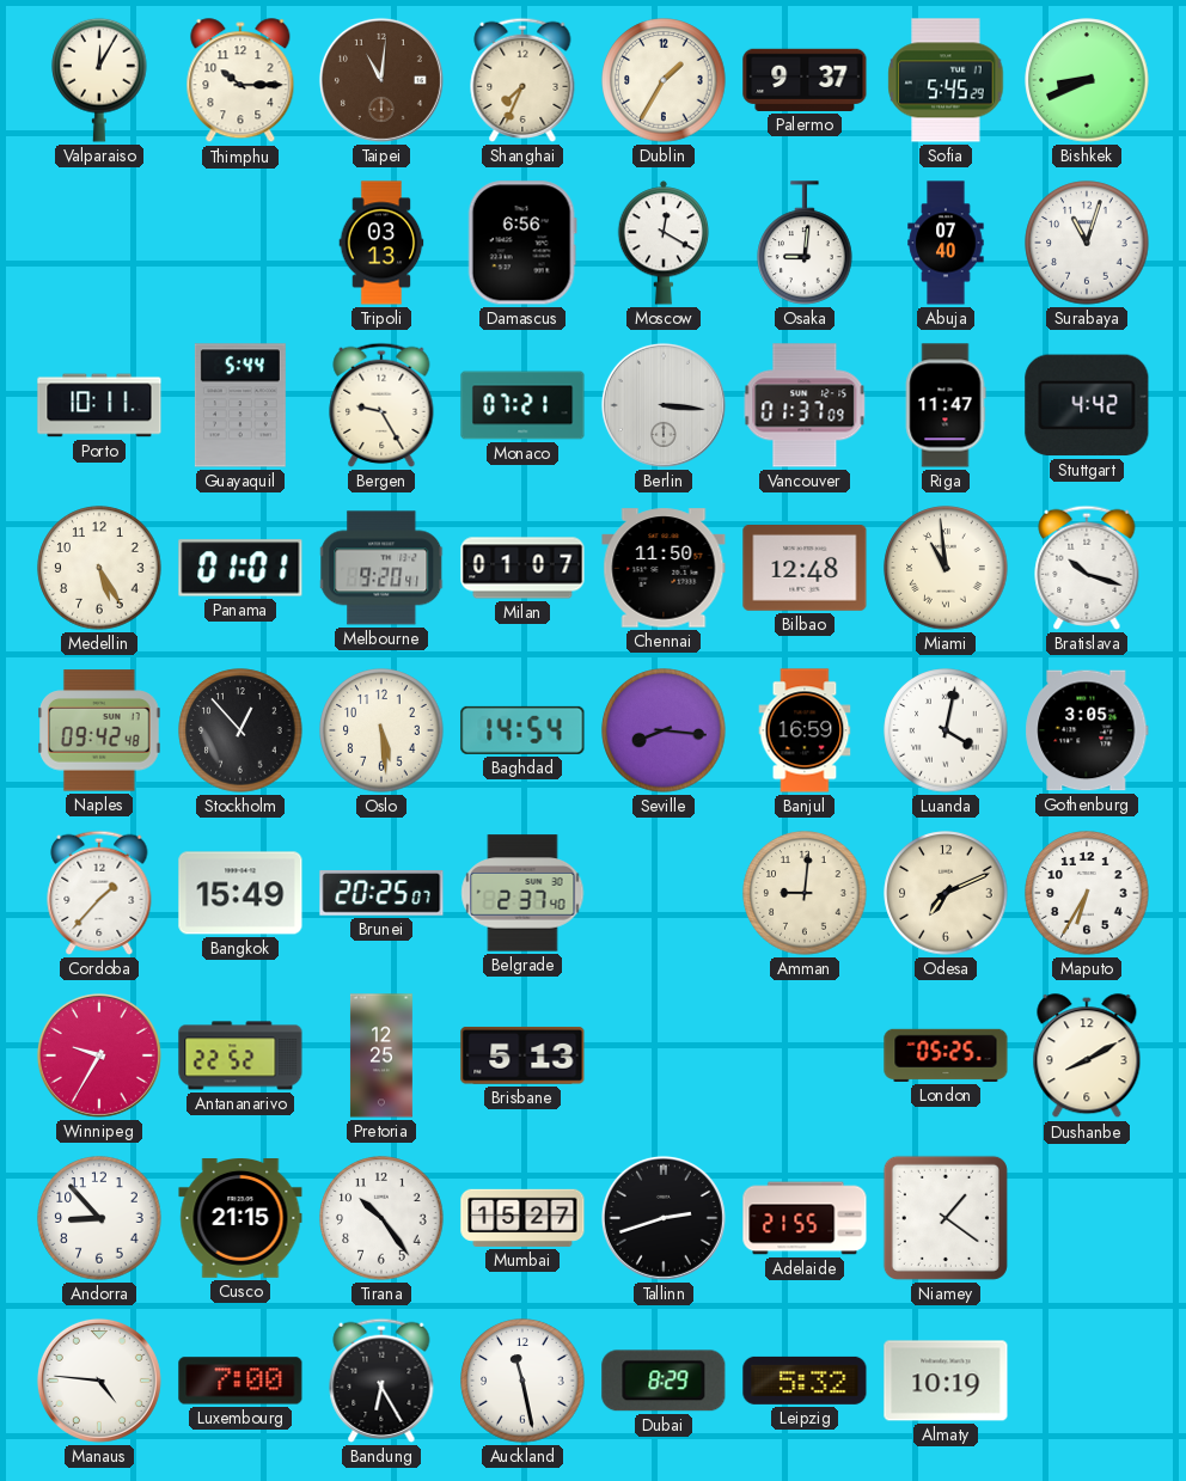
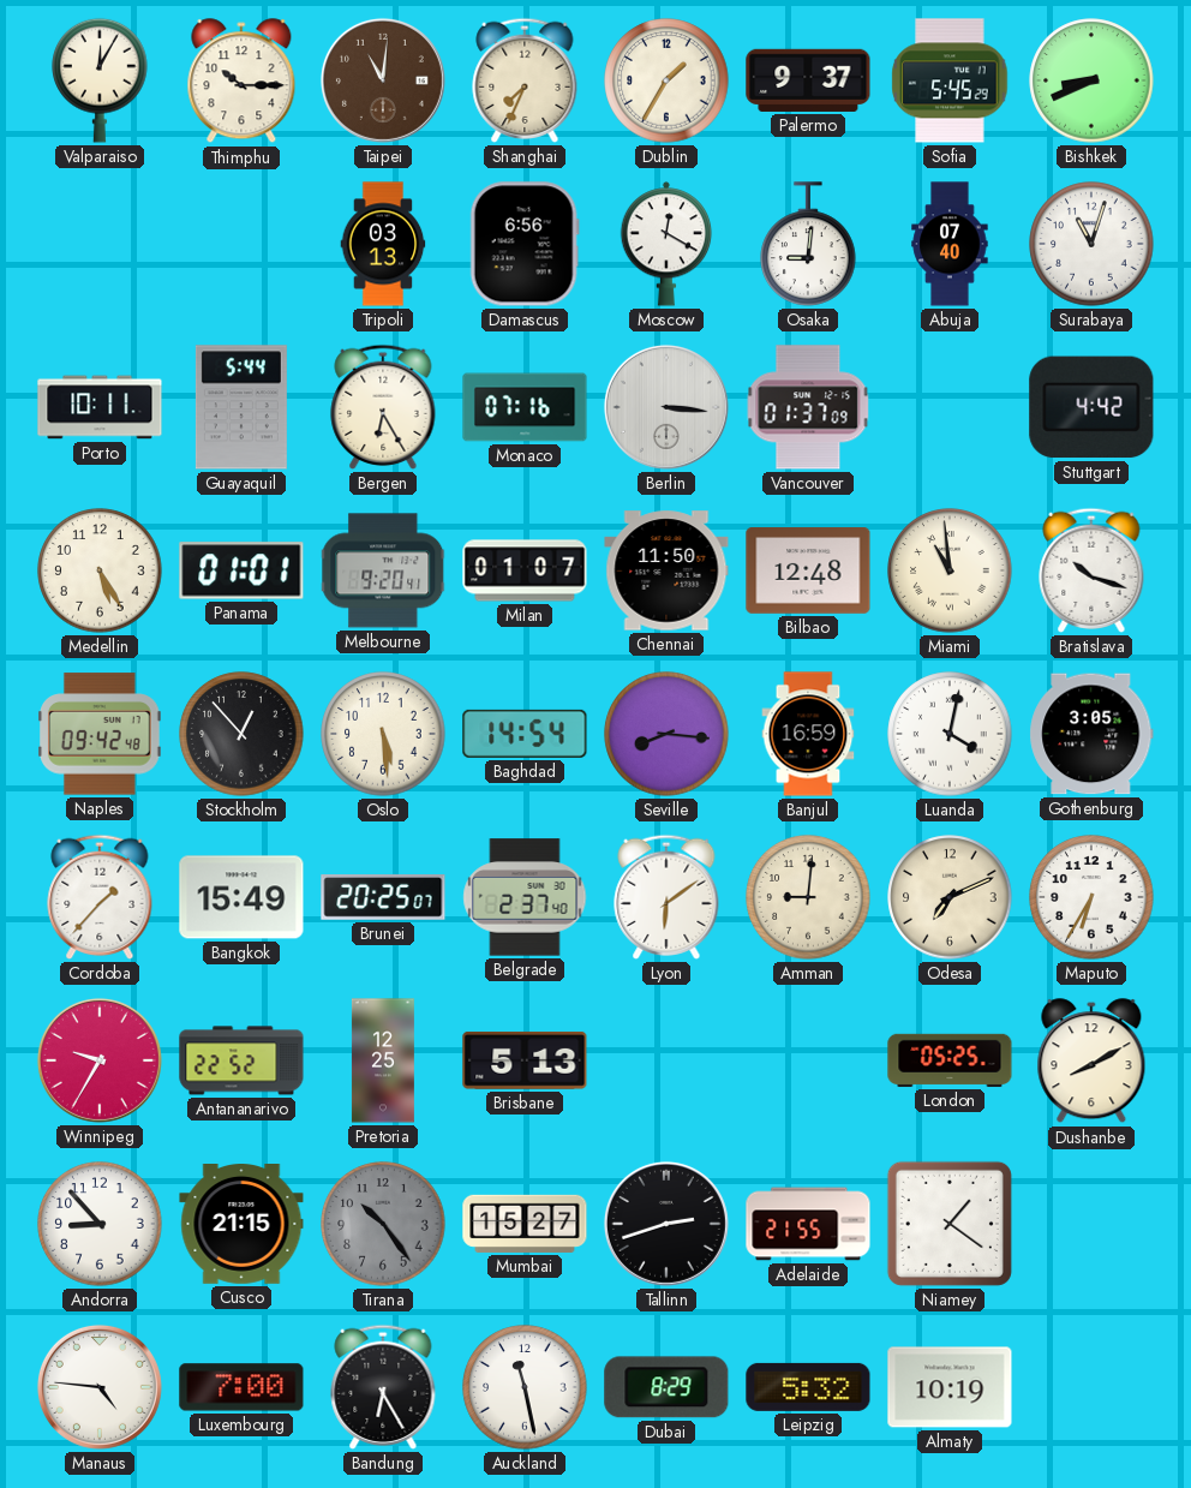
Bergen: 9:25 -> 6:25 (383, 407)
Monaco: 07:21 -> 07:16 (525, 407)
Riga: 11:47 -> none (946, 405)
Lyon: none -> 6:09 (666, 897)
Tirana dial: white -> grey (383, 1224)
